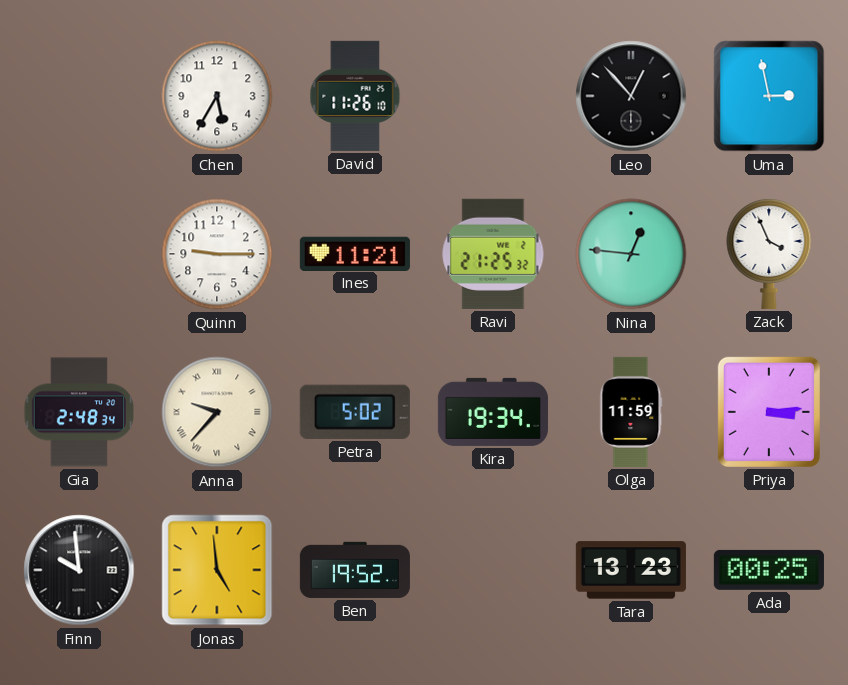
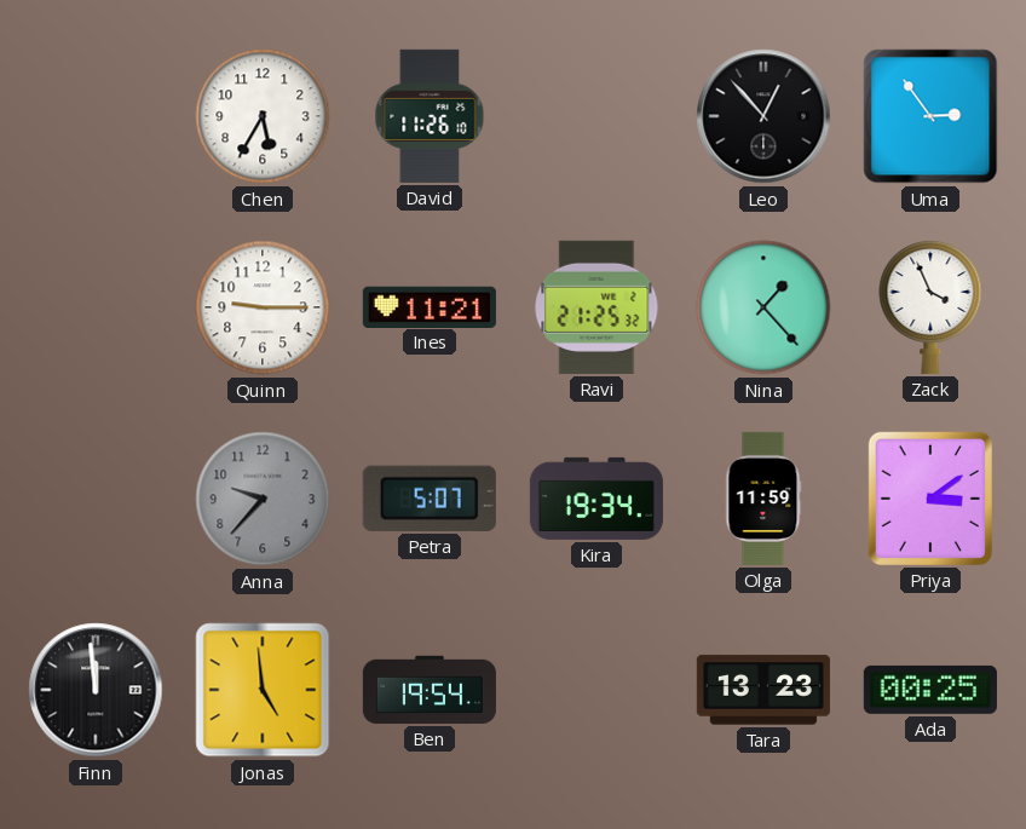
Uma: 2:58 -> 2:54 (930, 116)
Nina: 12:46 -> 1:23 (763, 307)
Gia: 2:48 -> none (78, 412)
Anna dial: cream -> grey (263, 499)
Anna numerals: Roman -> Arabic (263, 499)
Petra: 5:02 -> 5:07 (430, 499)
Priya: 3:14 -> 3:09 (930, 499)
Finn: 9:59 -> 11:59 (96, 690)
Ben: 19:52 -> 19:54 (430, 690)
